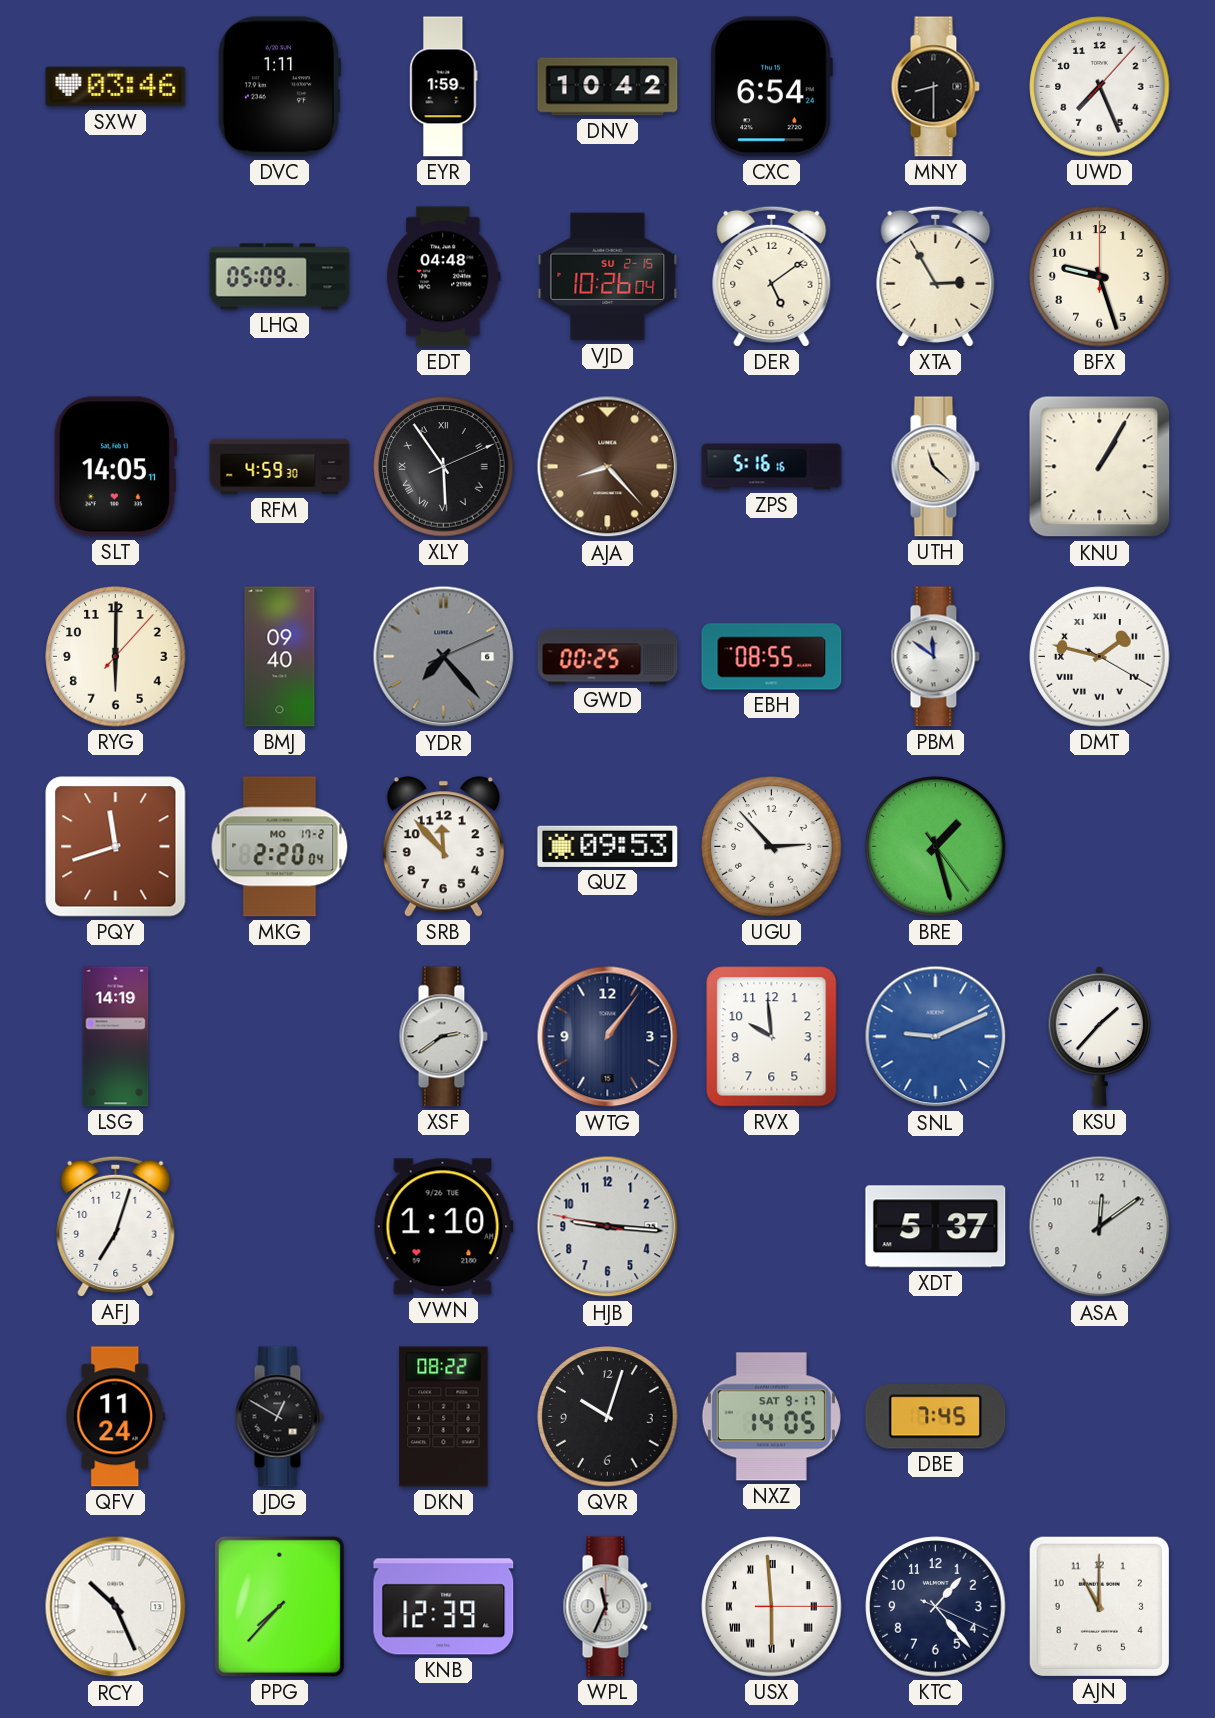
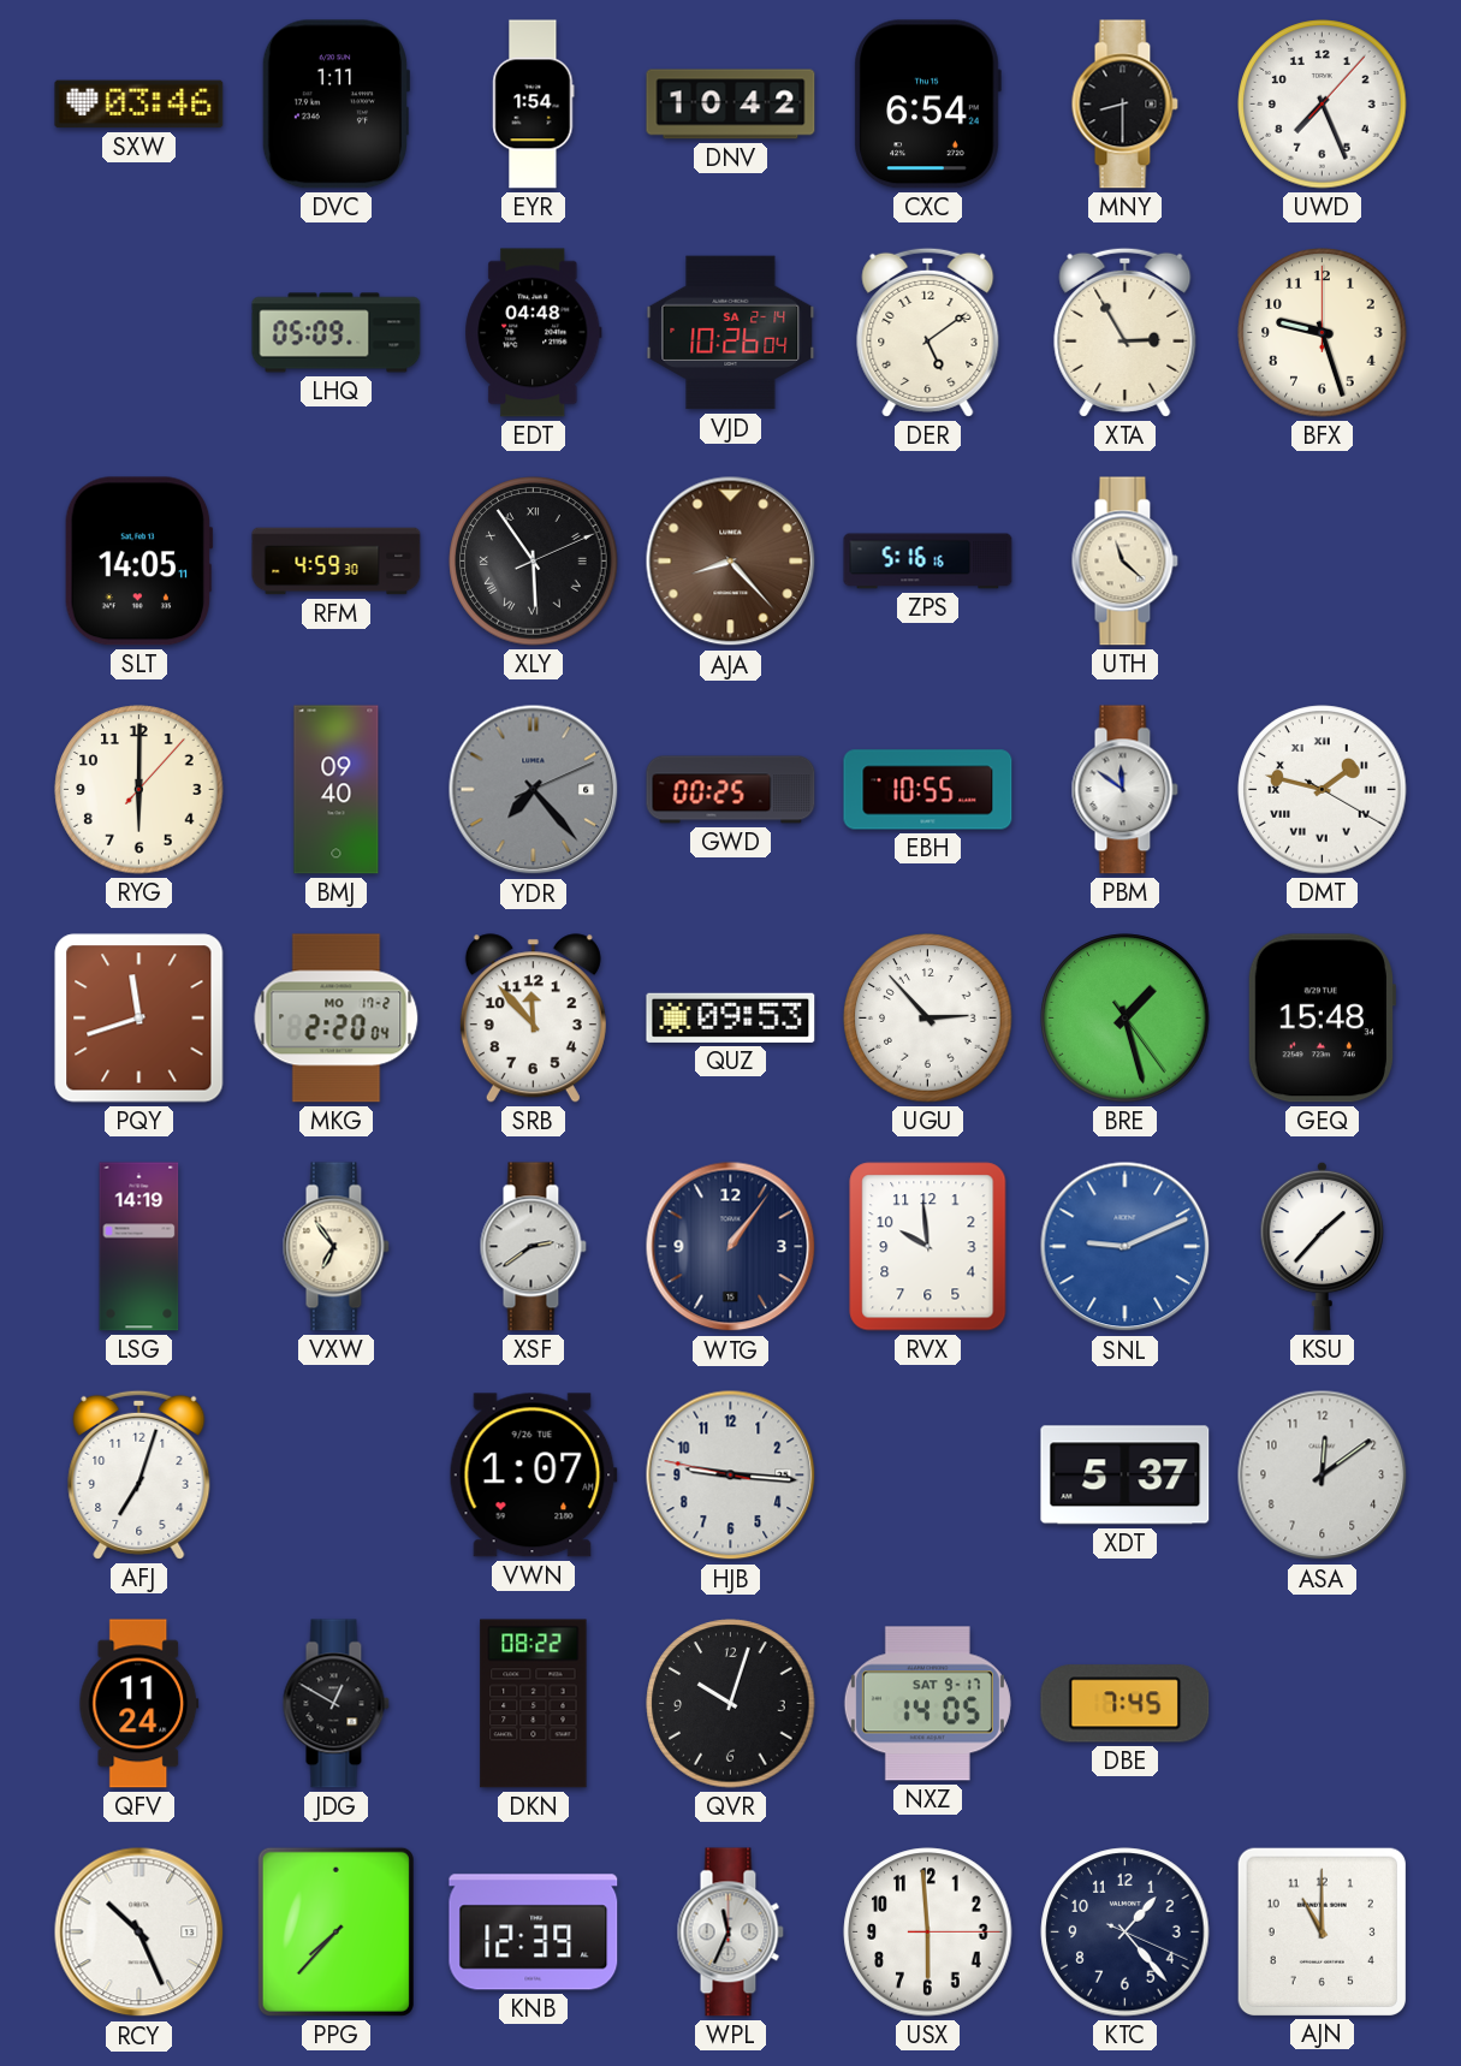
EYR: 1:59 -> 1:54 (534, 105)
VJD date: SU 2-15 -> SA 2-14 (731, 333)
KNU: 1:05 -> none (1100, 467)
EBH: 08:55 -> 10:55 (928, 790)
GEQ: none -> 15:48 (1320, 1019)
VXW: none -> 6:54 (335, 1247)
VWN: 1:10 -> 1:07 (533, 1476)
USX numerals: Roman -> Arabic (928, 1933)
